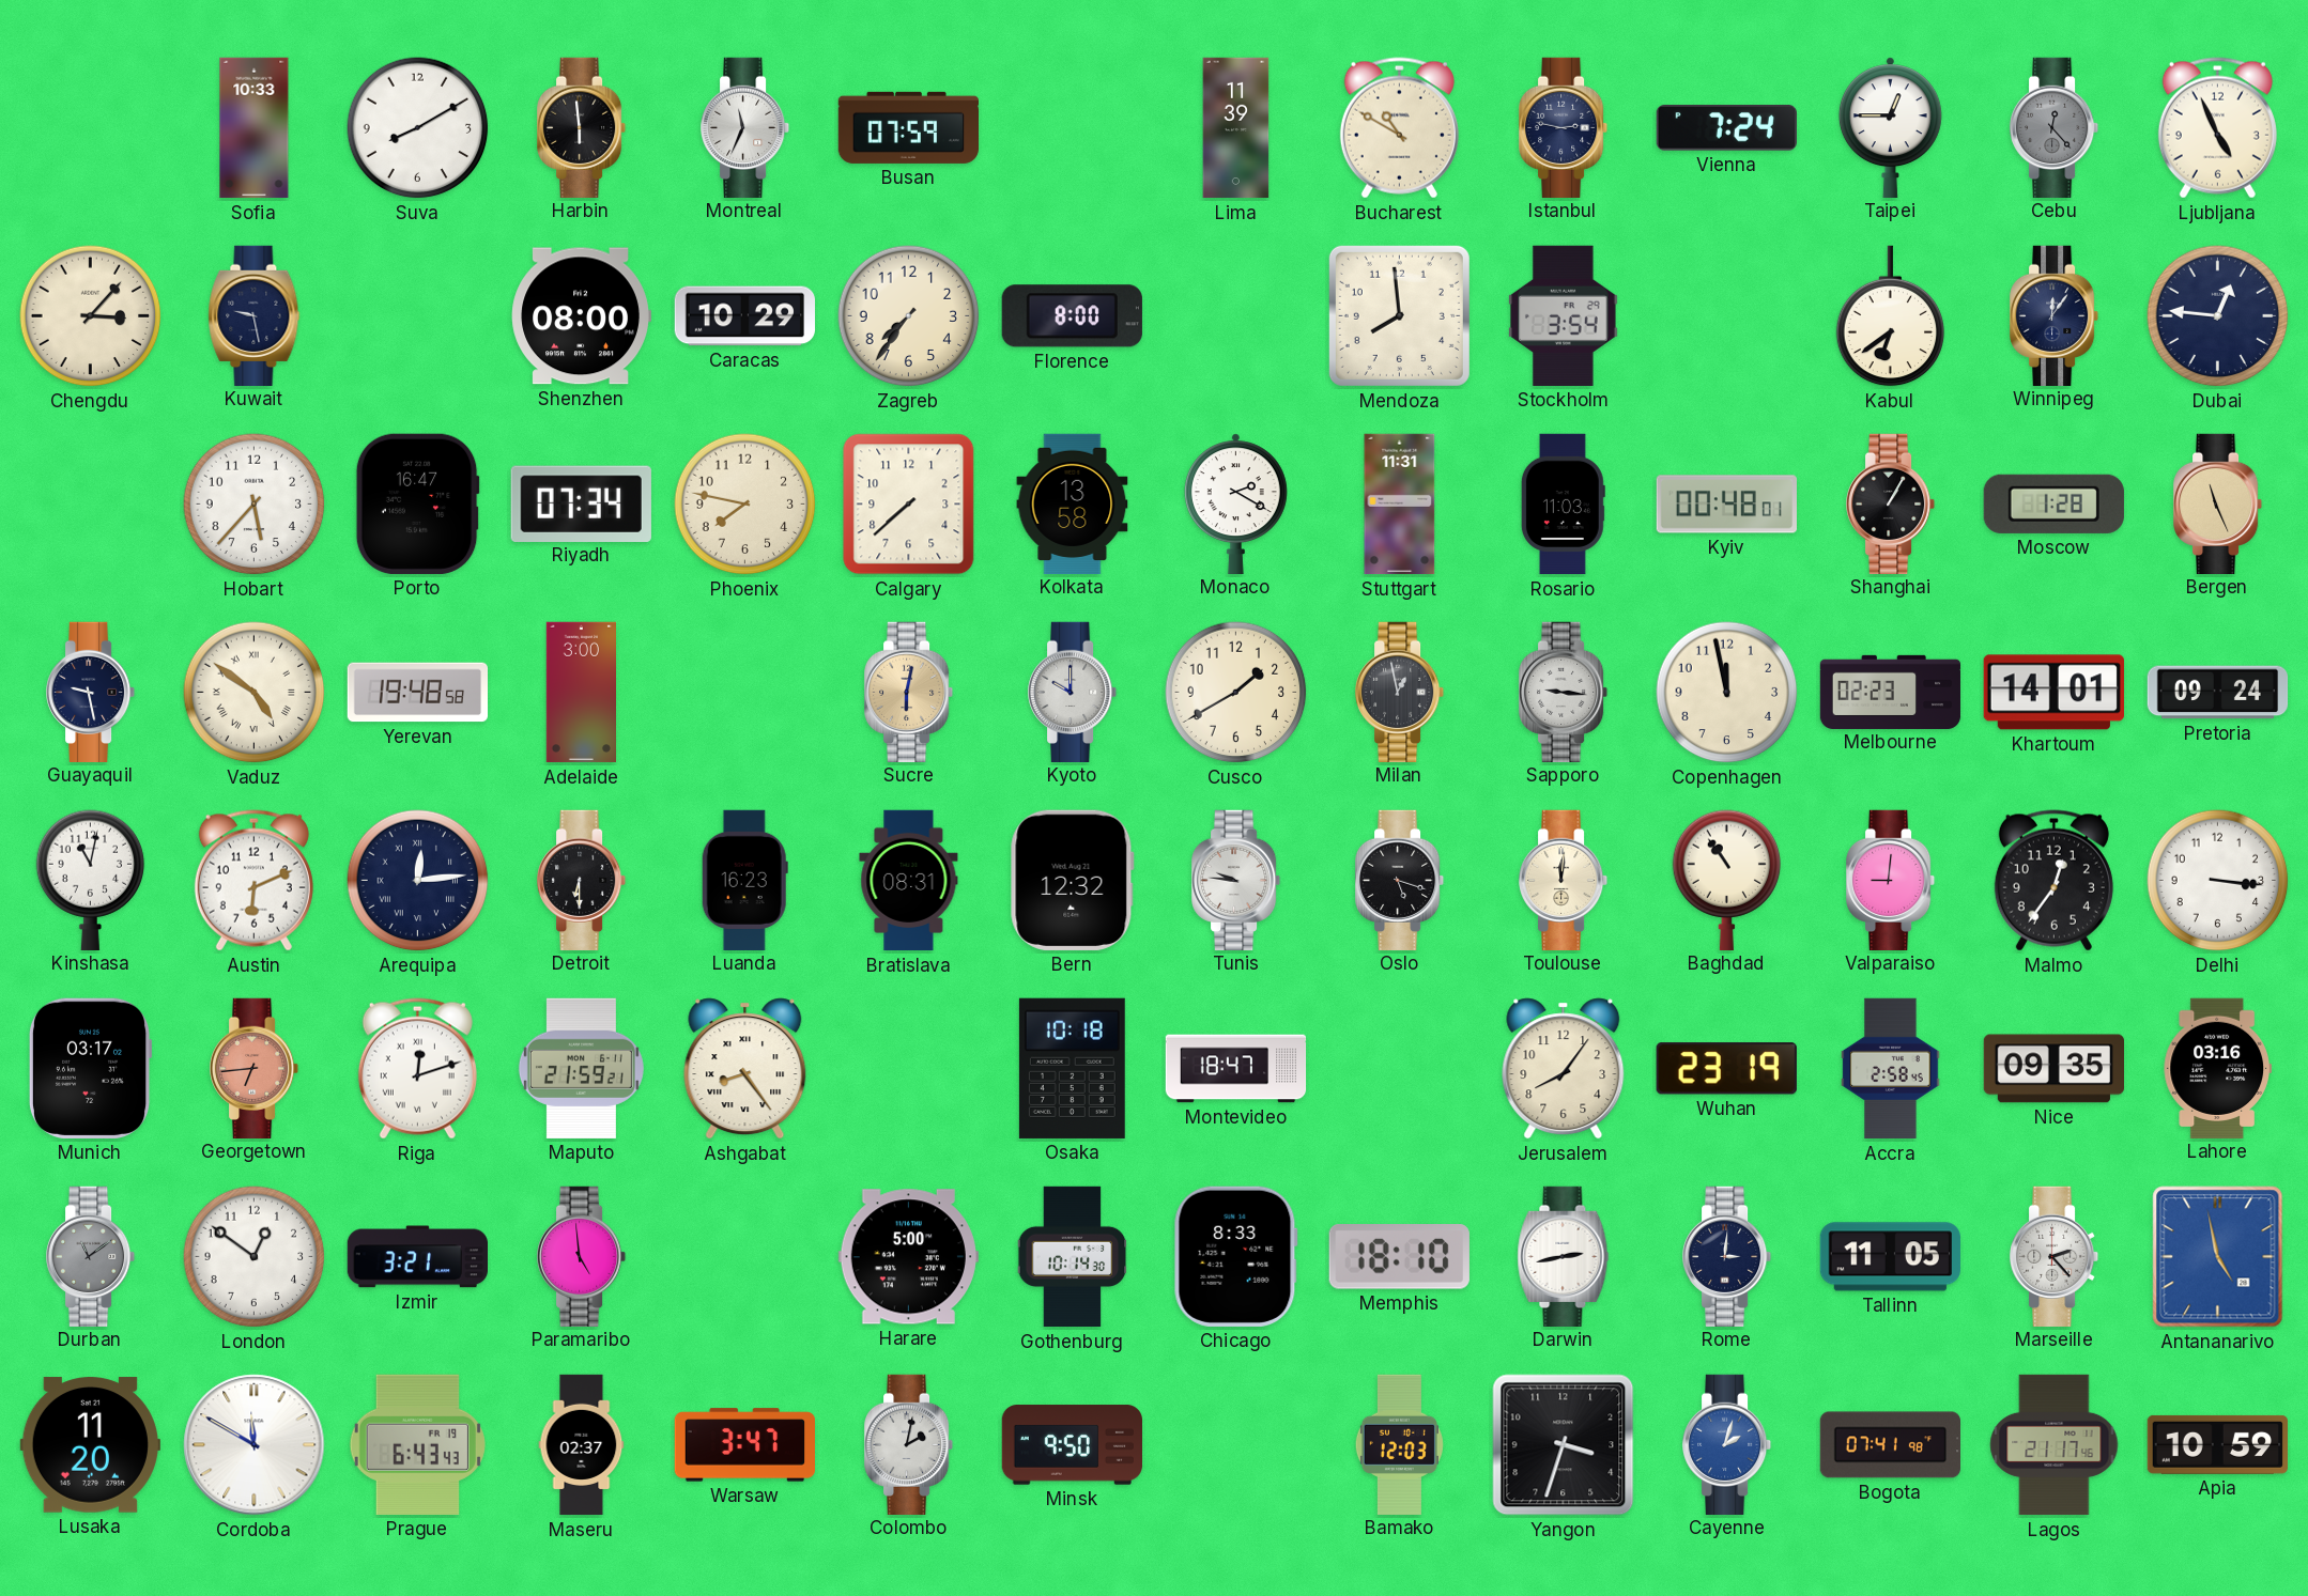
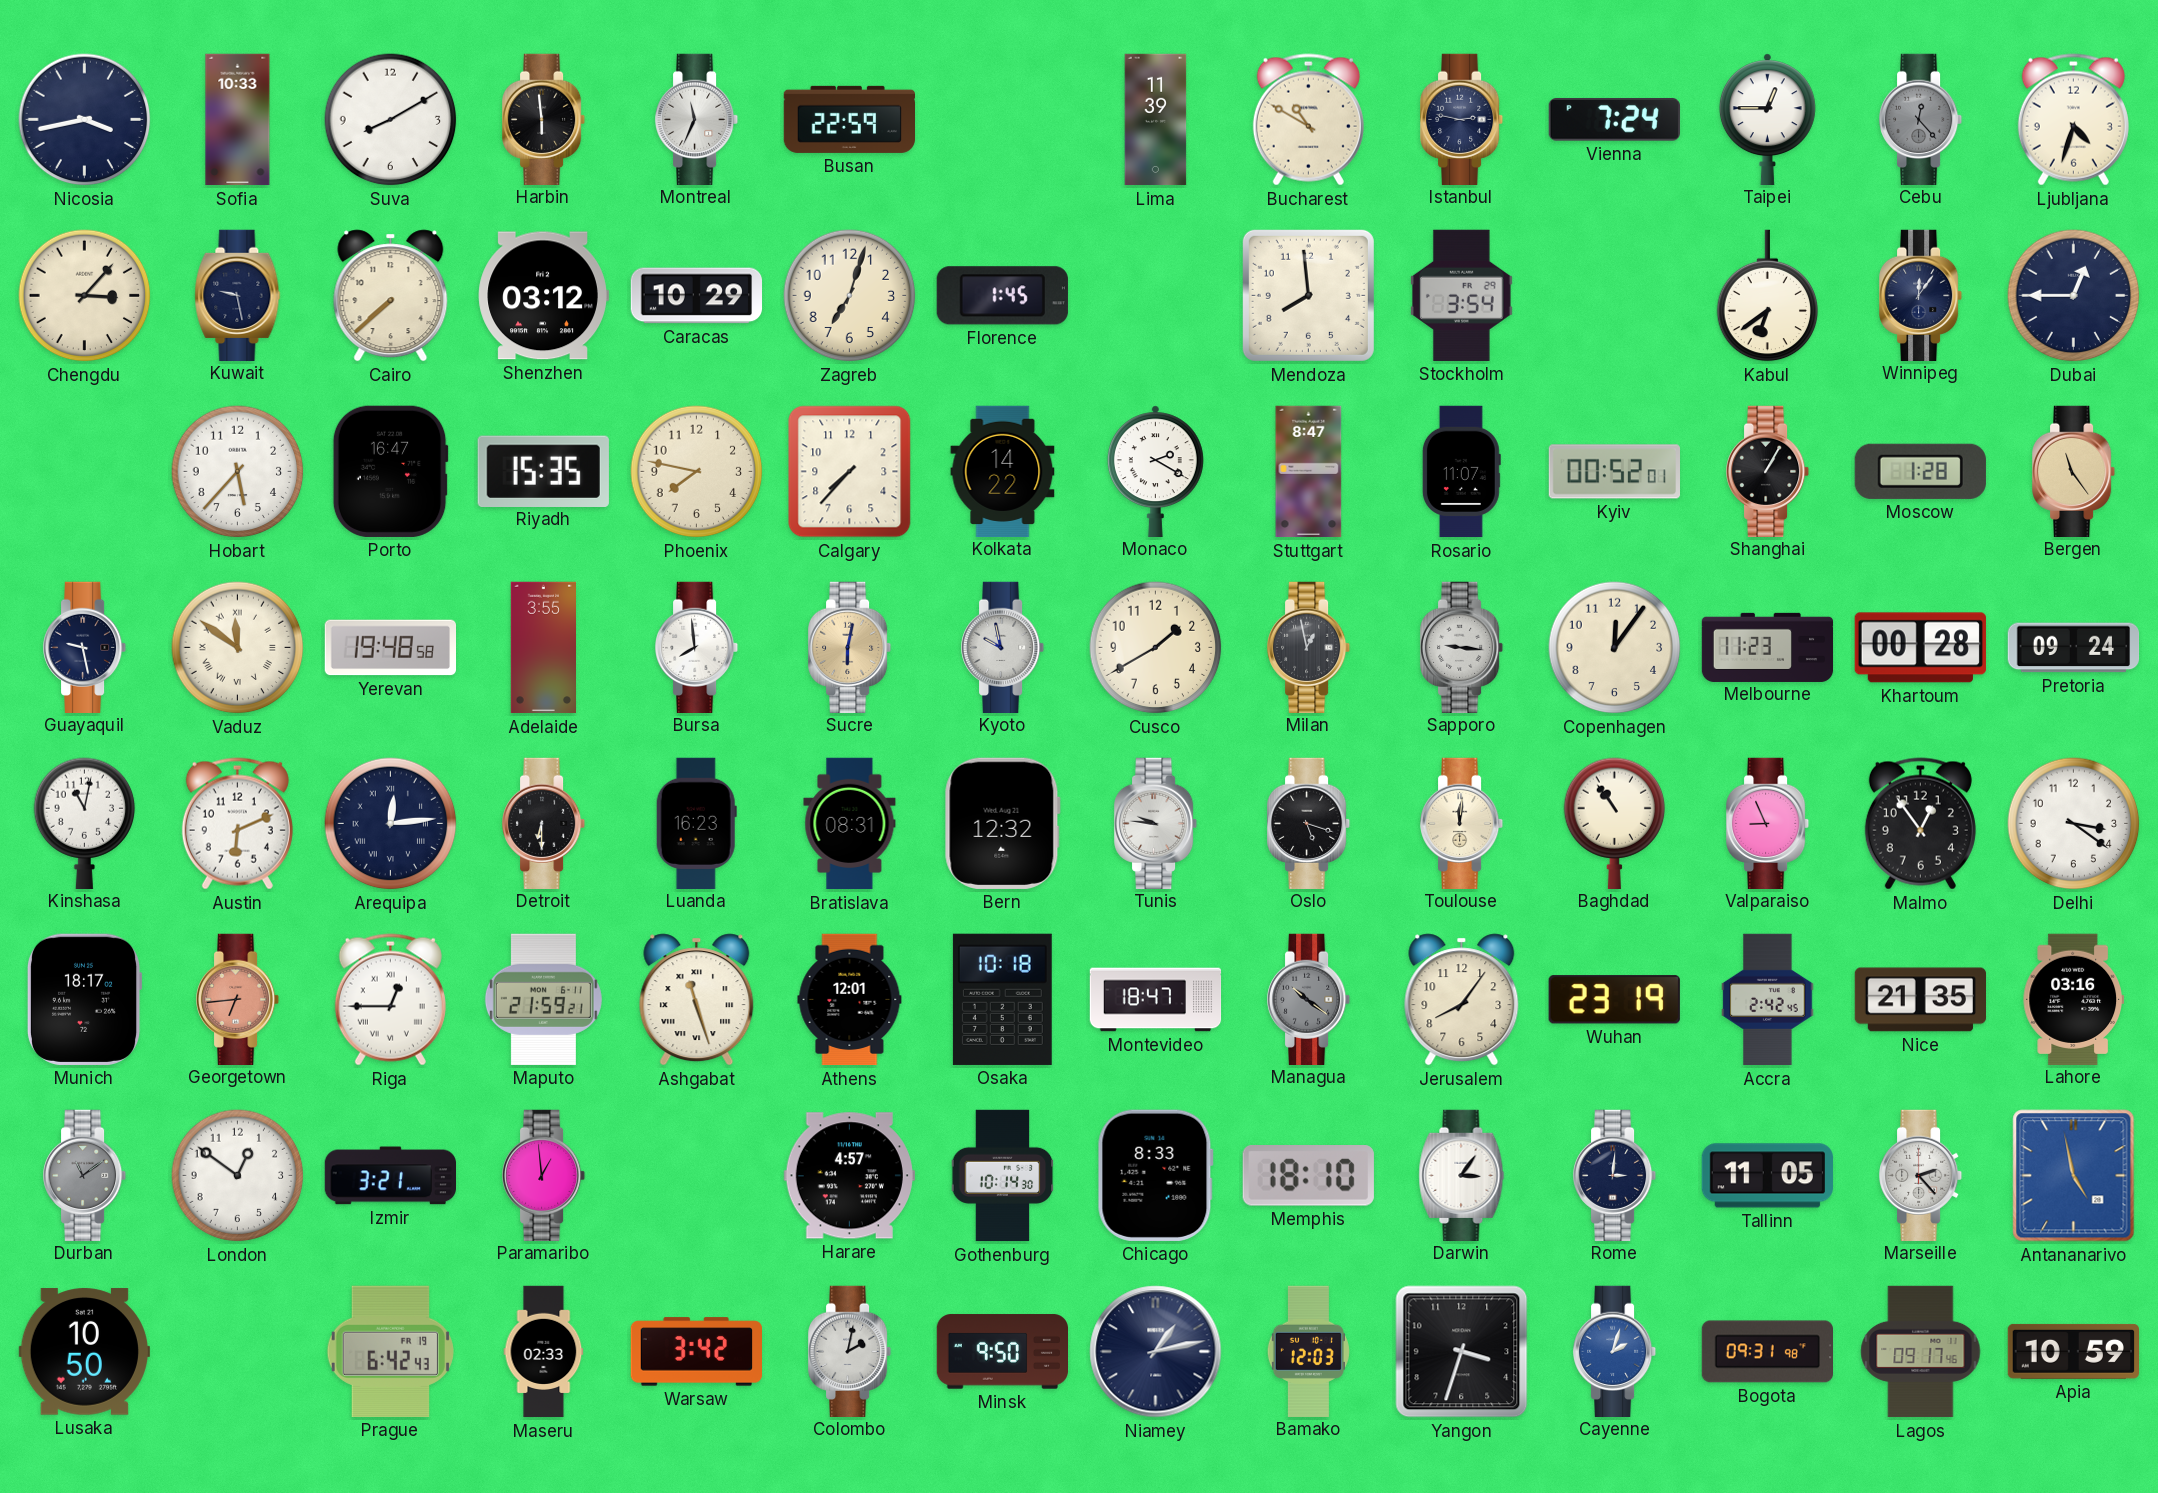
Nicosia: none -> 3:43 (85, 120)
Busan: 07:59 -> 22:59 (849, 119)
Ljubljana: 4:56 -> 4:33 (2073, 120)
Cairo: none -> 7:38 (391, 296)
Shenzhen: 08:00 -> 03:12 (543, 296)
Zagreb: 7:36 -> 7:03 (850, 296)
Florence: 8:00 -> 1:45 (1002, 296)
Dubai: 12:46 -> 12:45 (2074, 296)
Riyadh: 07:34 -> 15:35 (543, 471)
Calgary: 7:38 -> 7:37 (850, 472)
Kolkata: 13:58 -> 14:22 (1003, 471)
Stuttgart: 11:31 -> 8:47 (1309, 472)
Rosario: 11:03 -> 11:07 (1461, 472)
Kyiv: 00:48 -> 00:52 (1614, 472)
Bergen: 11:26 -> 11:24 (2075, 471)
Vaduz: 4:51 -> 11:51 (238, 648)
Adelaide: 3:00 -> 3:55 (543, 648)
Bursa: none -> 7:59 (698, 647)
Kyoto: 10:00 -> 9:58 (1004, 647)
Copenhagen: 11:58 -> 12:06 (1615, 648)
Melbourne: 02:23 -> 11:23 (1768, 647)
Khartoum: 14:01 -> 00:28 (1920, 648)
Valparaiso: 9:01 -> 8:56 (1769, 823)
Malmo: 12:36 -> 12:54 (1920, 824)
Delhi: 3:16 -> 3:21 (2074, 824)
Munich: 03:17 -> 18:17 (84, 999)
Riga: 12:12 -> 12:45 (390, 1000)
Ashgabat: 8:24 -> 11:27 (697, 1000)
Athens: none -> 12:01 (850, 1000)
Managua: none -> 10:21 (1310, 999)
Accra: 2:58 -> 2:42 (1768, 1000)
Nice: 09:35 -> 21:35 (1920, 1000)
Paramaribo: 4:59 -> 12:59 (545, 1175)
Harare: 5:00 -> 4:57 (849, 1176)
Darwin: 2:43 -> 3:06 (1462, 1175)
Lusaka: 11:20 -> 10:50 (84, 1352)
Cordoba: 11:50 -> none (255, 1445)
Prague: 6:43 -> 6:42 (390, 1351)
Maseru: 02:37 -> 02:33 (544, 1352)
Warsaw: 3:47 -> 3:42 (696, 1352)
Niamey: none -> 1:13 (1156, 1352)
Bogota: 07:41 -> 09:31 (1767, 1352)
Lagos: 21:17 -> 09:17 (1921, 1352)
